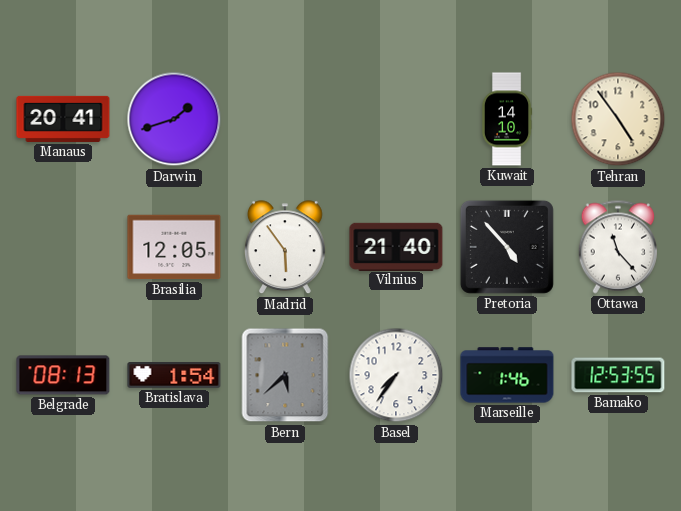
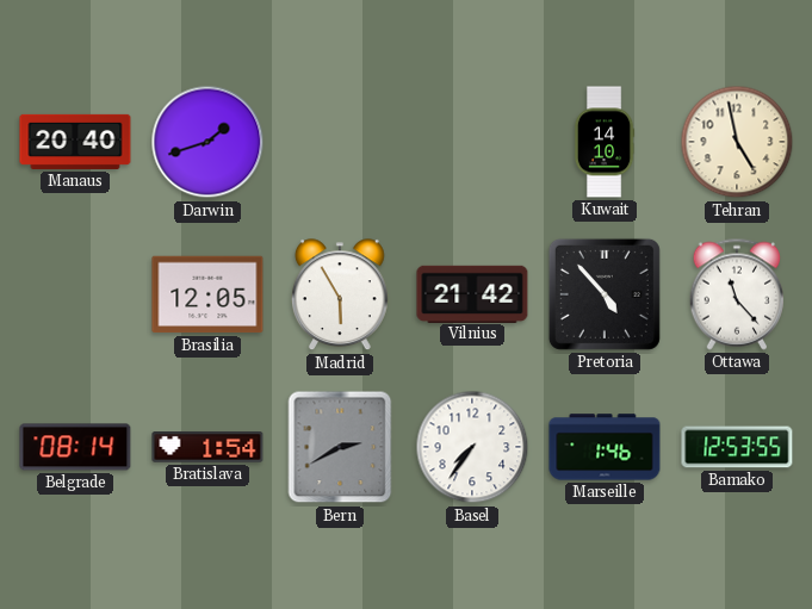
Manaus: 20:41 -> 20:40 (75, 142)
Tehran: 4:54 -> 4:58 (737, 142)
Madrid: 5:54 -> 5:55 (340, 296)
Vilnius: 21:40 -> 21:42 (472, 293)
Belgrade: 08:13 -> 08:14 (75, 447)
Bern: 5:38 -> 2:40 (340, 447)
